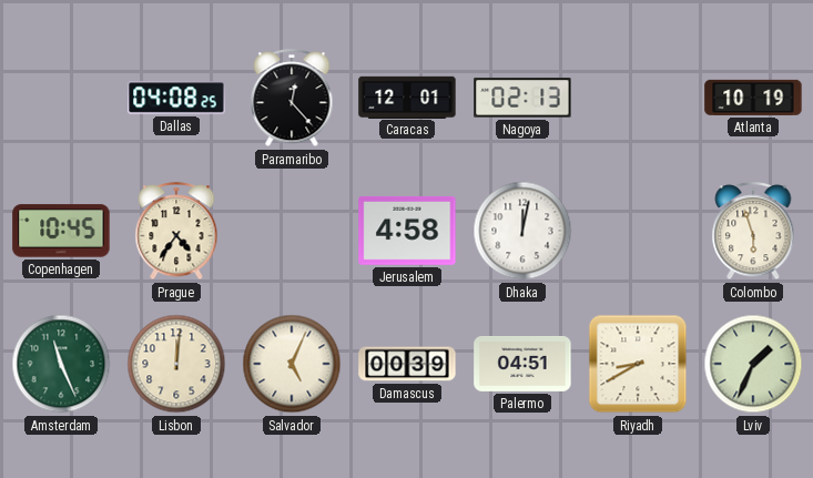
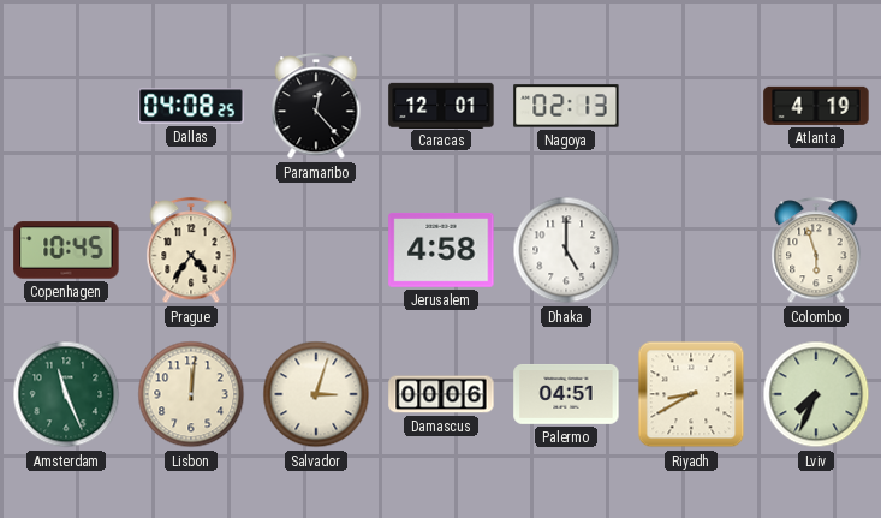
Atlanta: 10:19 -> 4:19 (816, 106)
Dhaka: 12:02 -> 5:00 (566, 250)
Salvador: 5:04 -> 3:03 (316, 394)
Damascus: 00:39 -> 00:06 (441, 394)
Lviv: 1:34 -> 7:34 (816, 394)
